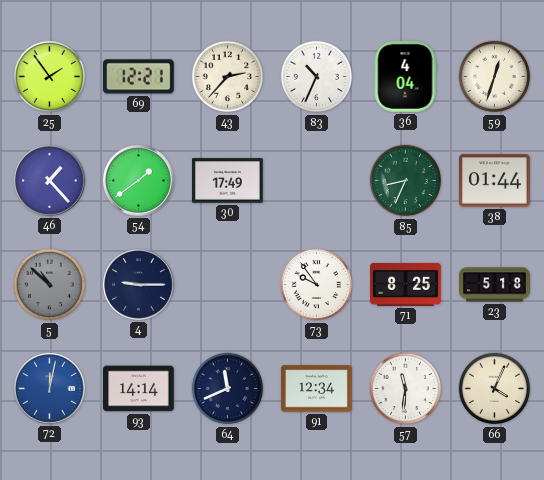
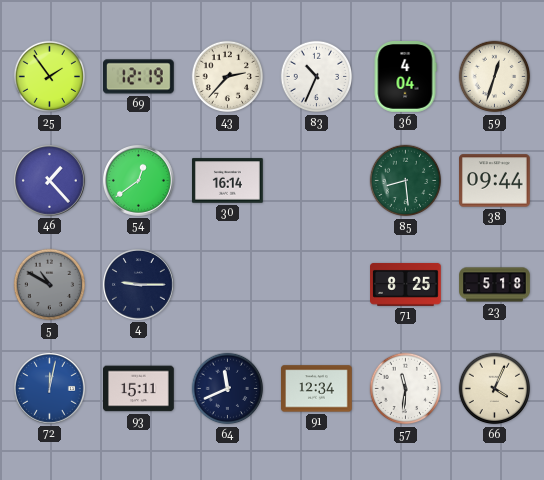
69: 12:21 -> 12:19 (138, 77)
54: 1:39 -> 12:39 (139, 181)
30: 17:49 -> 16:14 (228, 181)
85: 8:34 -> 8:29 (406, 181)
38: 01:44 -> 09:44 (495, 181)
5: 10:52 -> 10:50 (50, 285)
73: 9:54 -> none (317, 285)
93: 14:14 -> 15:11 (139, 389)
